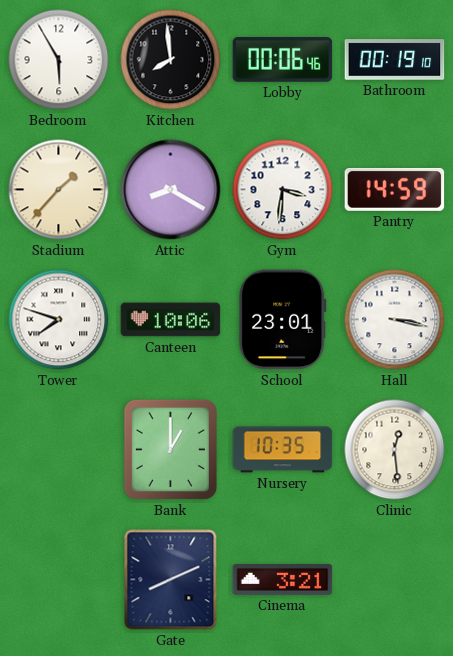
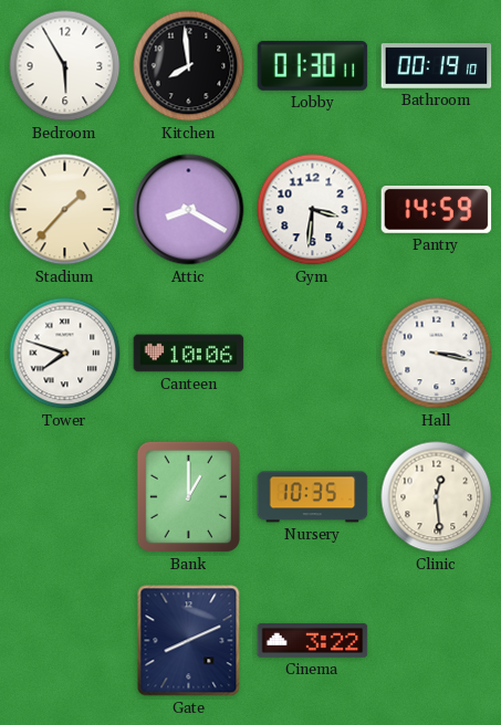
Lobby: 00:06 -> 01:30 (313, 66)
School: 23:01 -> none (283, 320)
Cinema: 3:21 -> 3:22 (313, 641)
